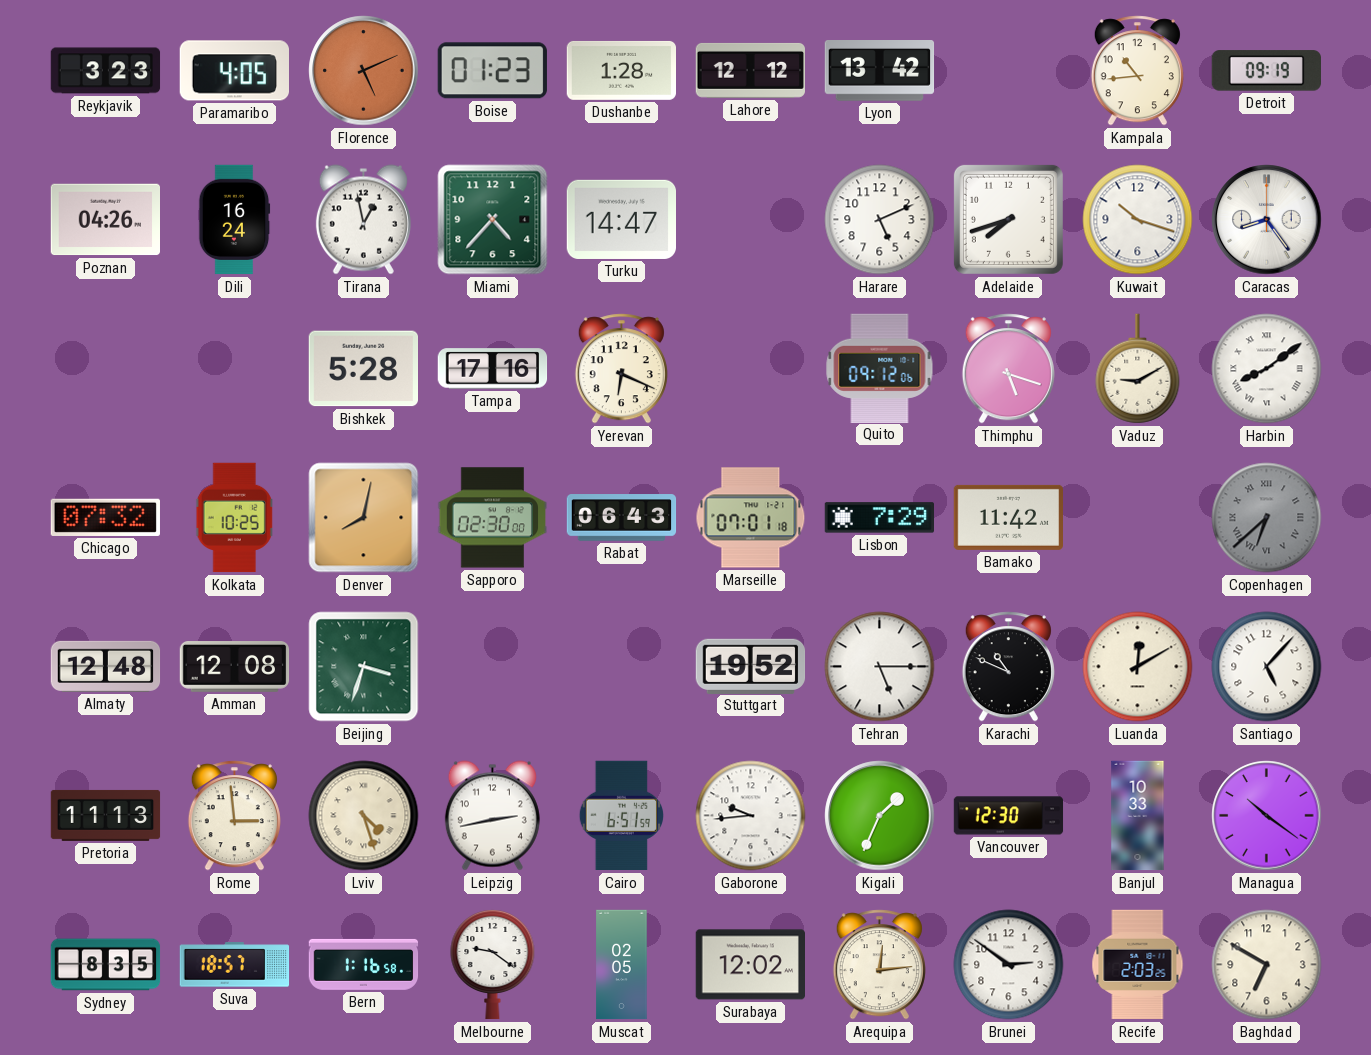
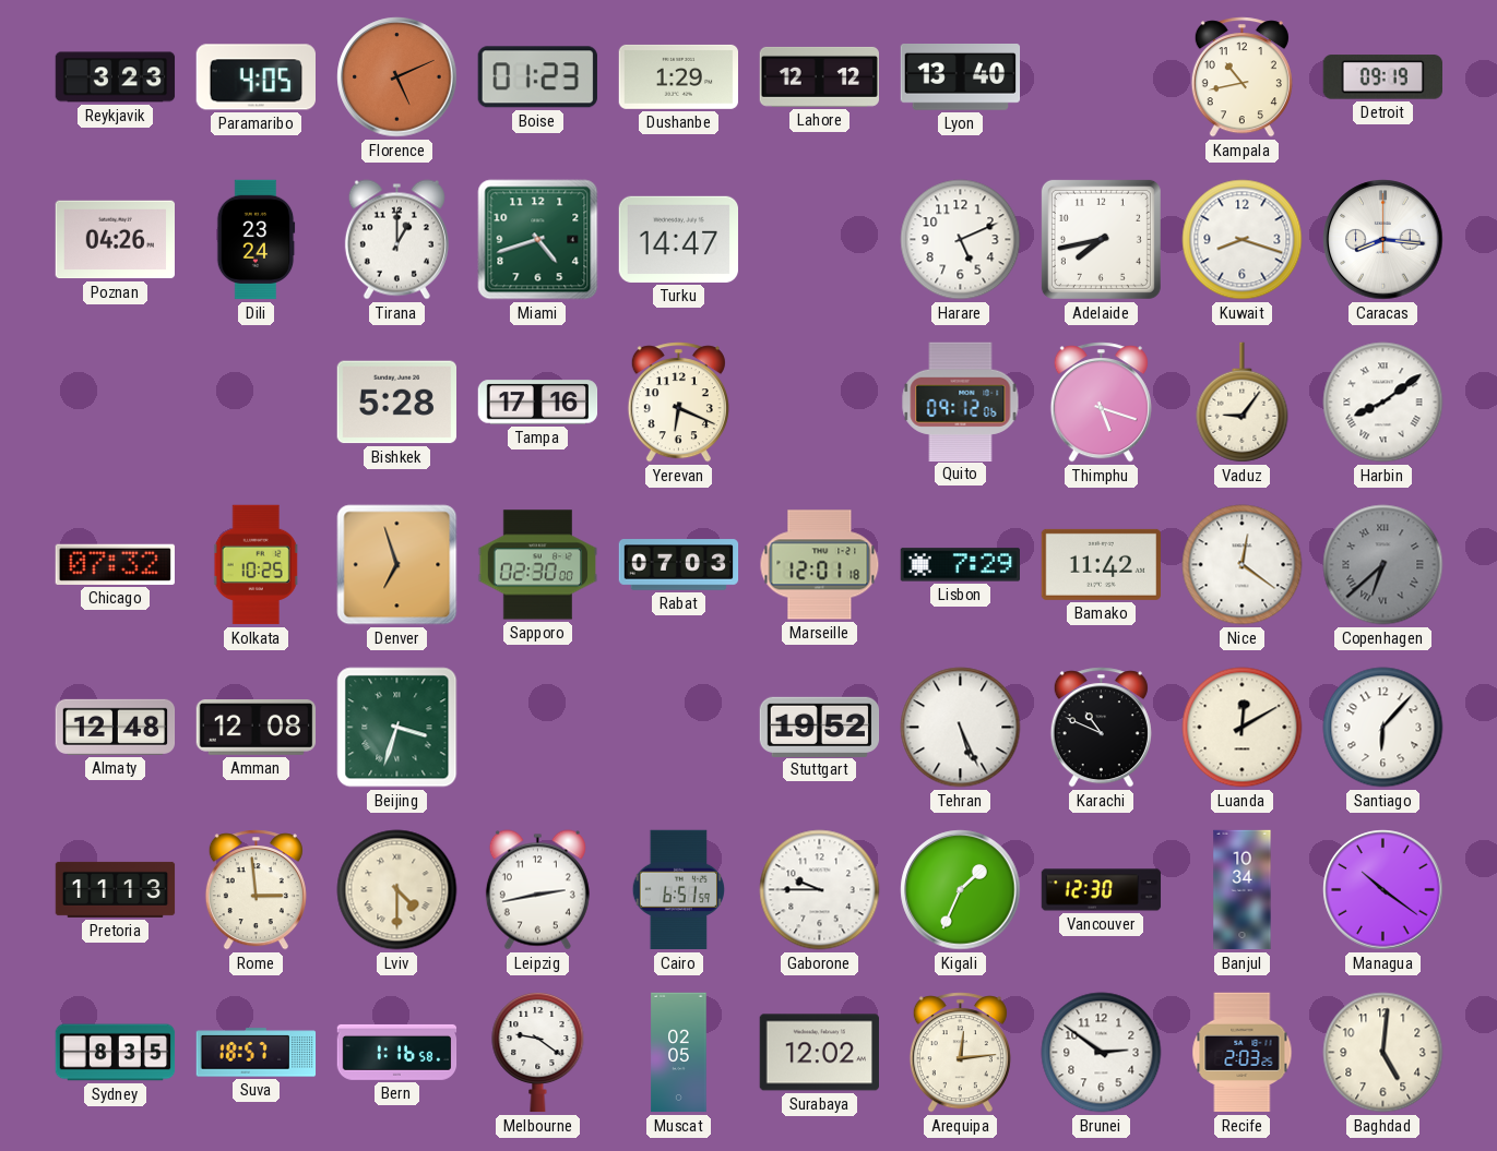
Dushanbe: 1:28 -> 1:29 (679, 76)
Lyon: 13:42 -> 13:40 (961, 77)
Kampala: 10:44 -> 10:43 (1241, 77)
Dili: 16:24 -> 23:24 (256, 240)
Tirana: 12:58 -> 1:00 (396, 240)
Miami: 4:37 -> 4:42 (538, 240)
Adelaide: 7:42 -> 7:43 (1101, 239)
Kuwait: 10:18 -> 8:18 (1243, 240)
Caracas: 8:24 -> 8:16 (1383, 240)
Vaduz: 9:10 -> 9:06 (1243, 403)
Denver: 8:02 -> 6:57 (397, 565)
Rabat: 06:43 -> 07:03 (679, 565)
Marseille: 07:01 -> 12:01 (820, 565)
Nice: none -> 12:21 (1243, 565)
Tehran: 5:15 -> 5:26 (961, 728)
Santiago: 5:07 -> 6:07 (1383, 728)
Lviv: 4:27 -> 4:30 (397, 890)
Gaborone: 9:44 -> 9:45 (820, 890)
Banjul: 10:33 -> 10:34 (1243, 890)
Baghdad: 6:50 -> 5:01 (1383, 1053)
